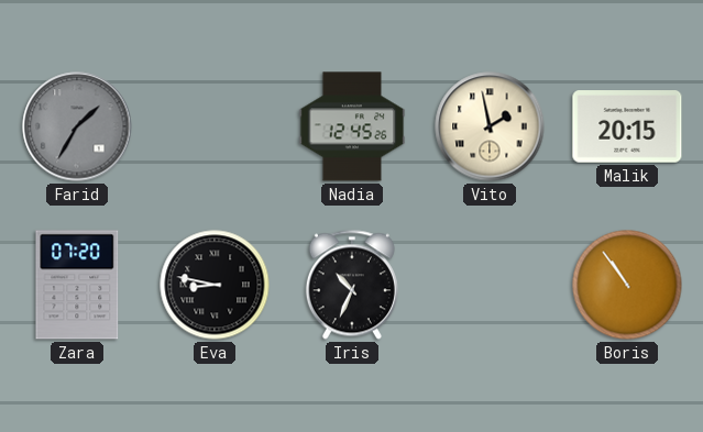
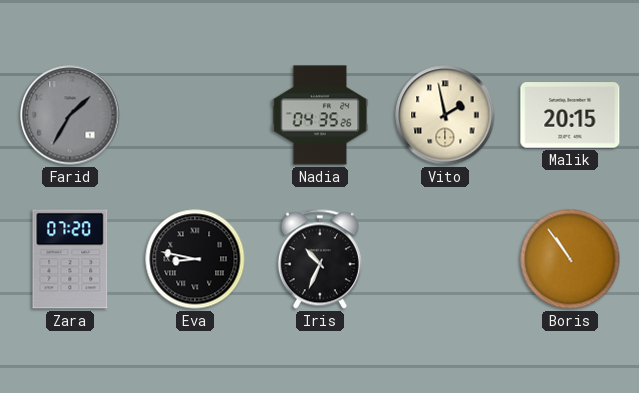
Nadia: 12:45 -> 04:35 (320, 115)
